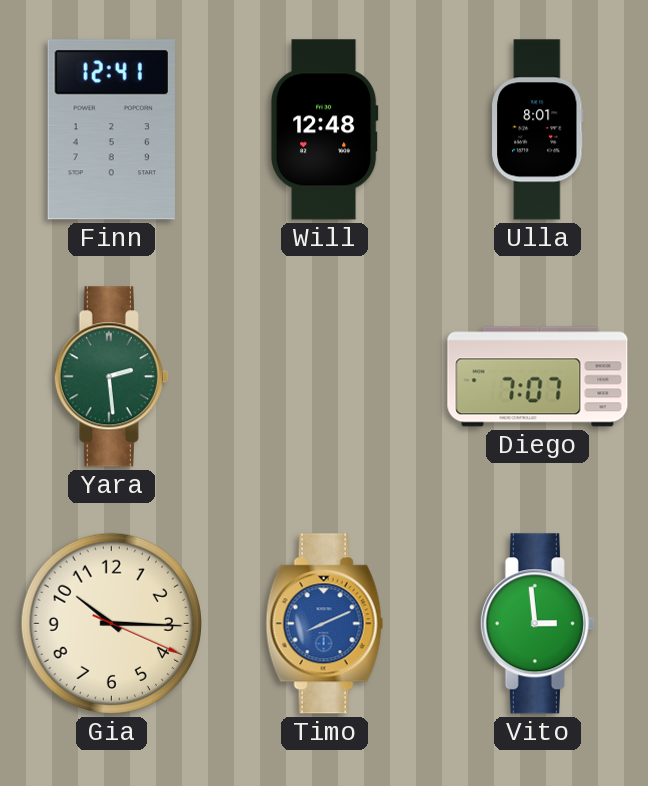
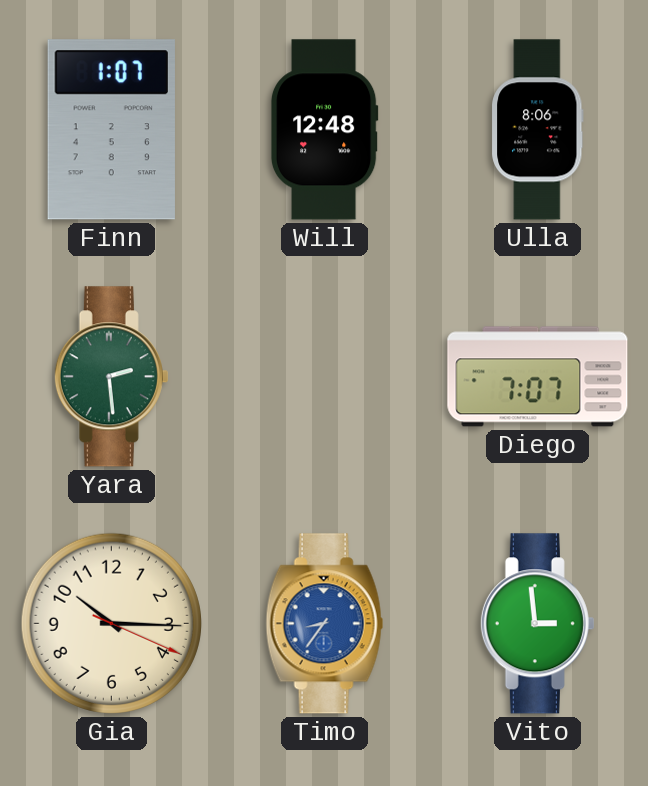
Finn: 12:41 -> 1:07 (111, 130)
Ulla: 8:01 -> 8:06 (538, 130)
Timo: 8:11 -> 8:36 (325, 624)
